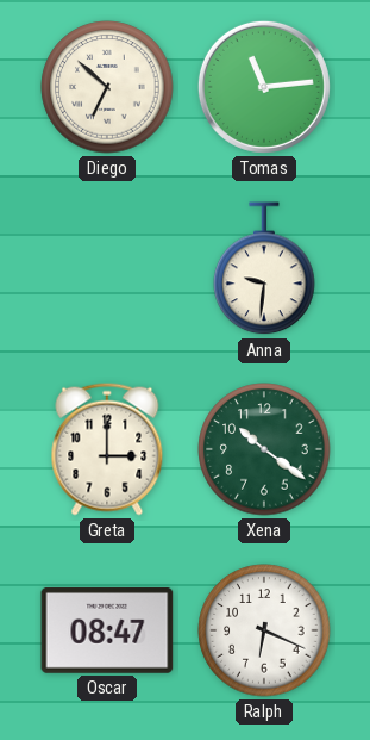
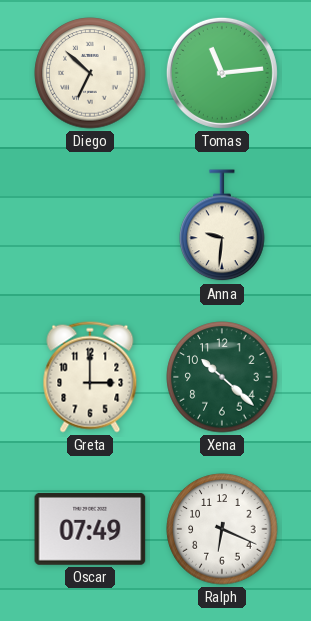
Xena: 10:21 -> 10:22 (222, 377)
Oscar: 08:47 -> 07:49 (90, 529)
